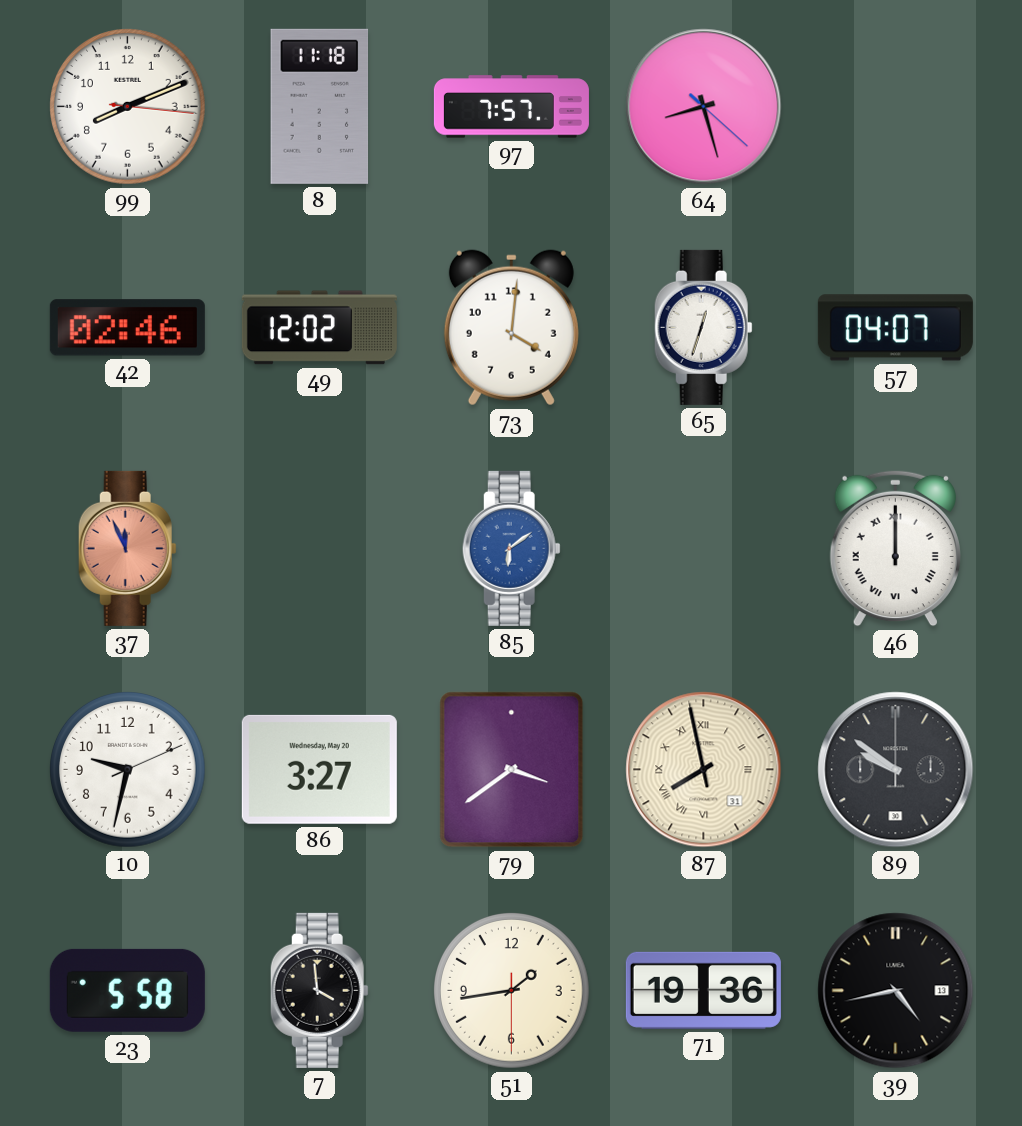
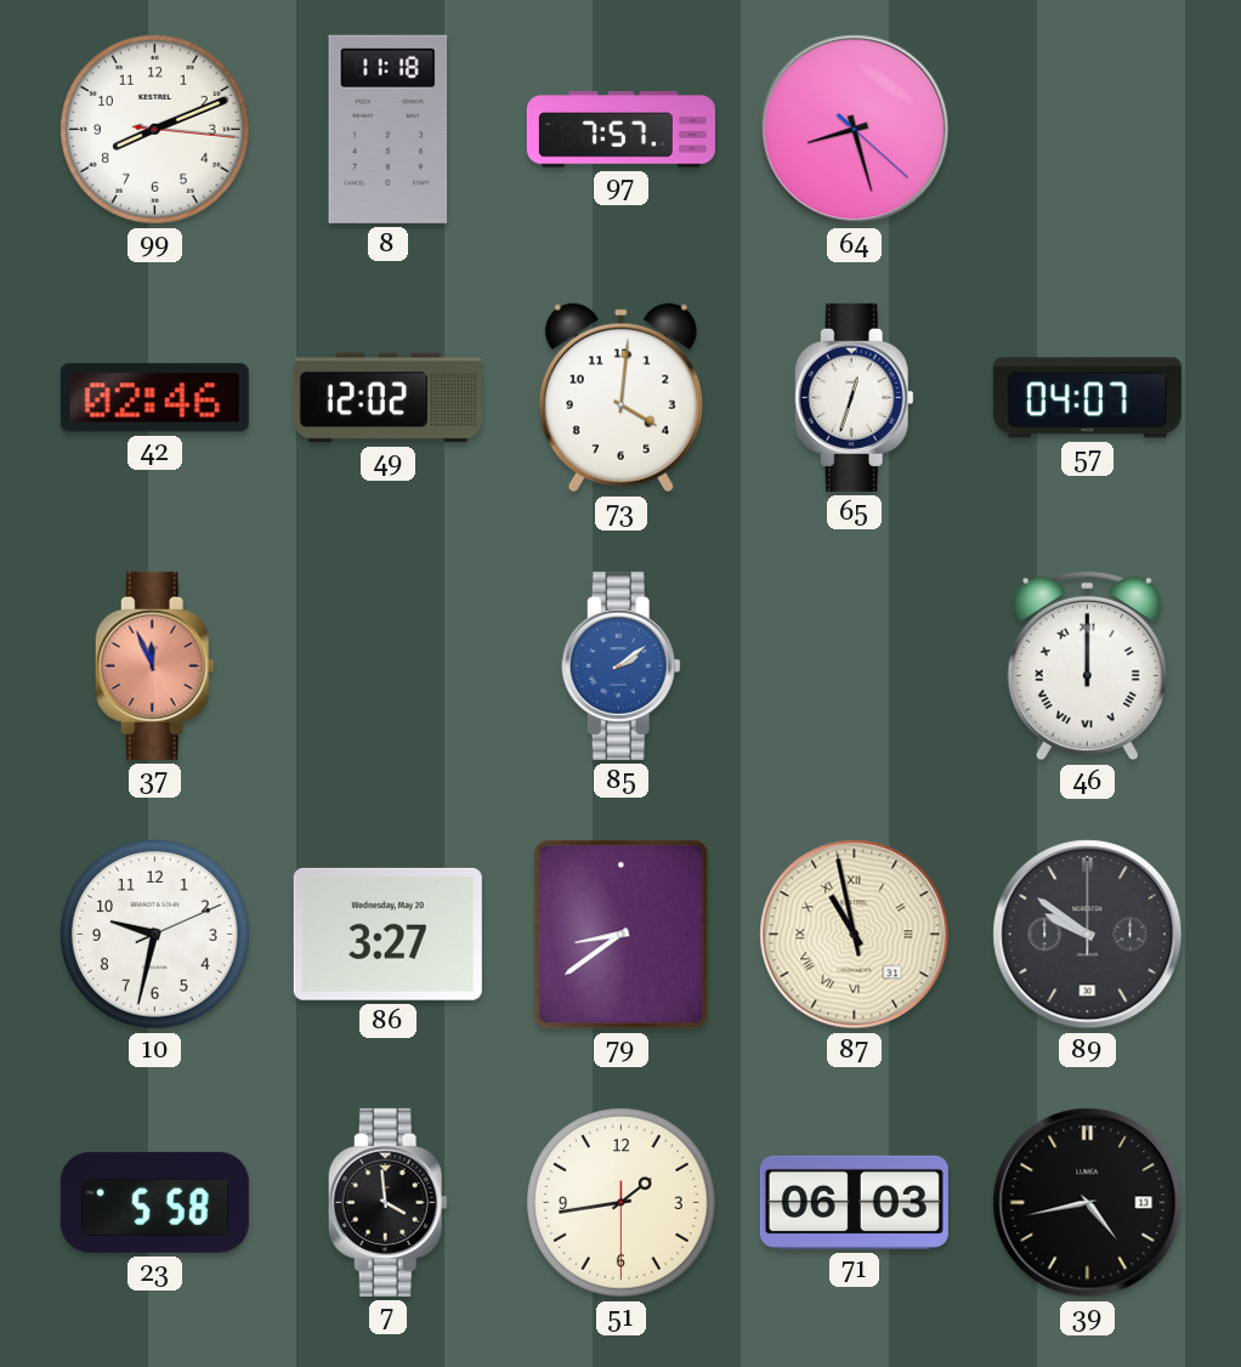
85: 6:09 -> 2:09 (620, 665)
79: 3:39 -> 8:39 (622, 935)
87: 7:57 -> 10:57 (855, 935)
71: 19:36 -> 06:03 (854, 1202)
